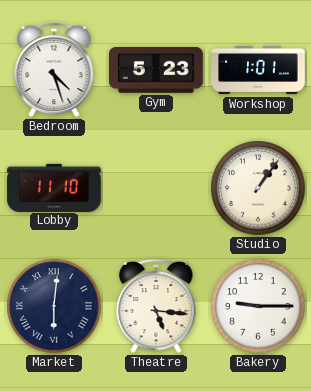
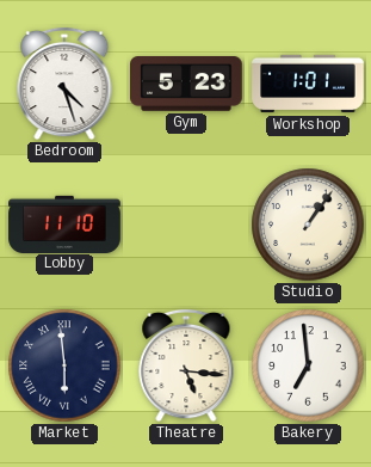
Market: 6:01 -> 5:59 (64, 365)
Bakery: 9:15 -> 6:59 (308, 365)
